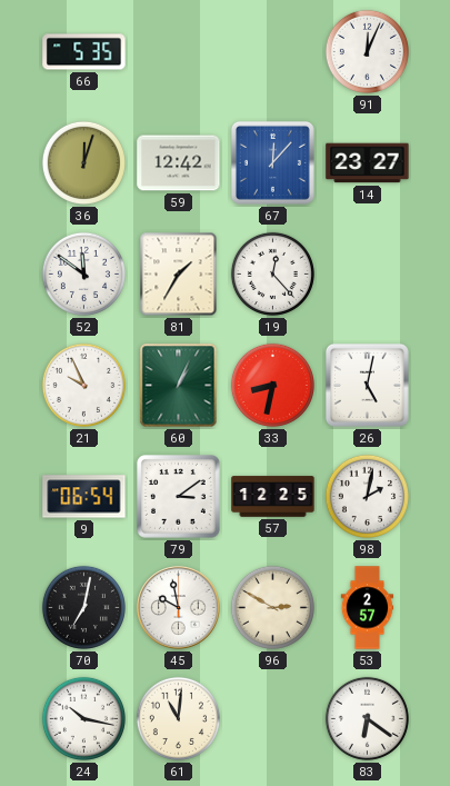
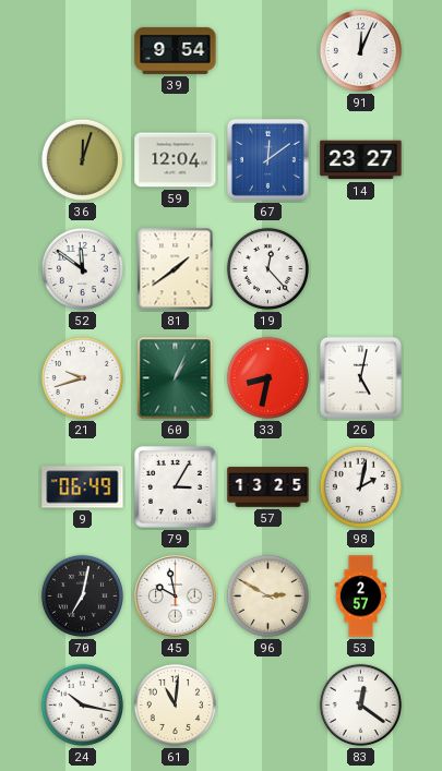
66: 5:35 -> none (84, 52)
39: none -> 9:54 (176, 50)
59: 12:42 -> 12:04 (176, 160)
67: 12:07 -> 12:09 (267, 159)
81: 1:35 -> 1:39 (176, 269)
21: 9:56 -> 9:42 (82, 377)
9: 06:54 -> 06:49 (83, 487)
79: 3:09 -> 3:05 (176, 487)
57: 12:25 -> 13:25 (268, 487)
83: 6:21 -> 12:21 (360, 704)
